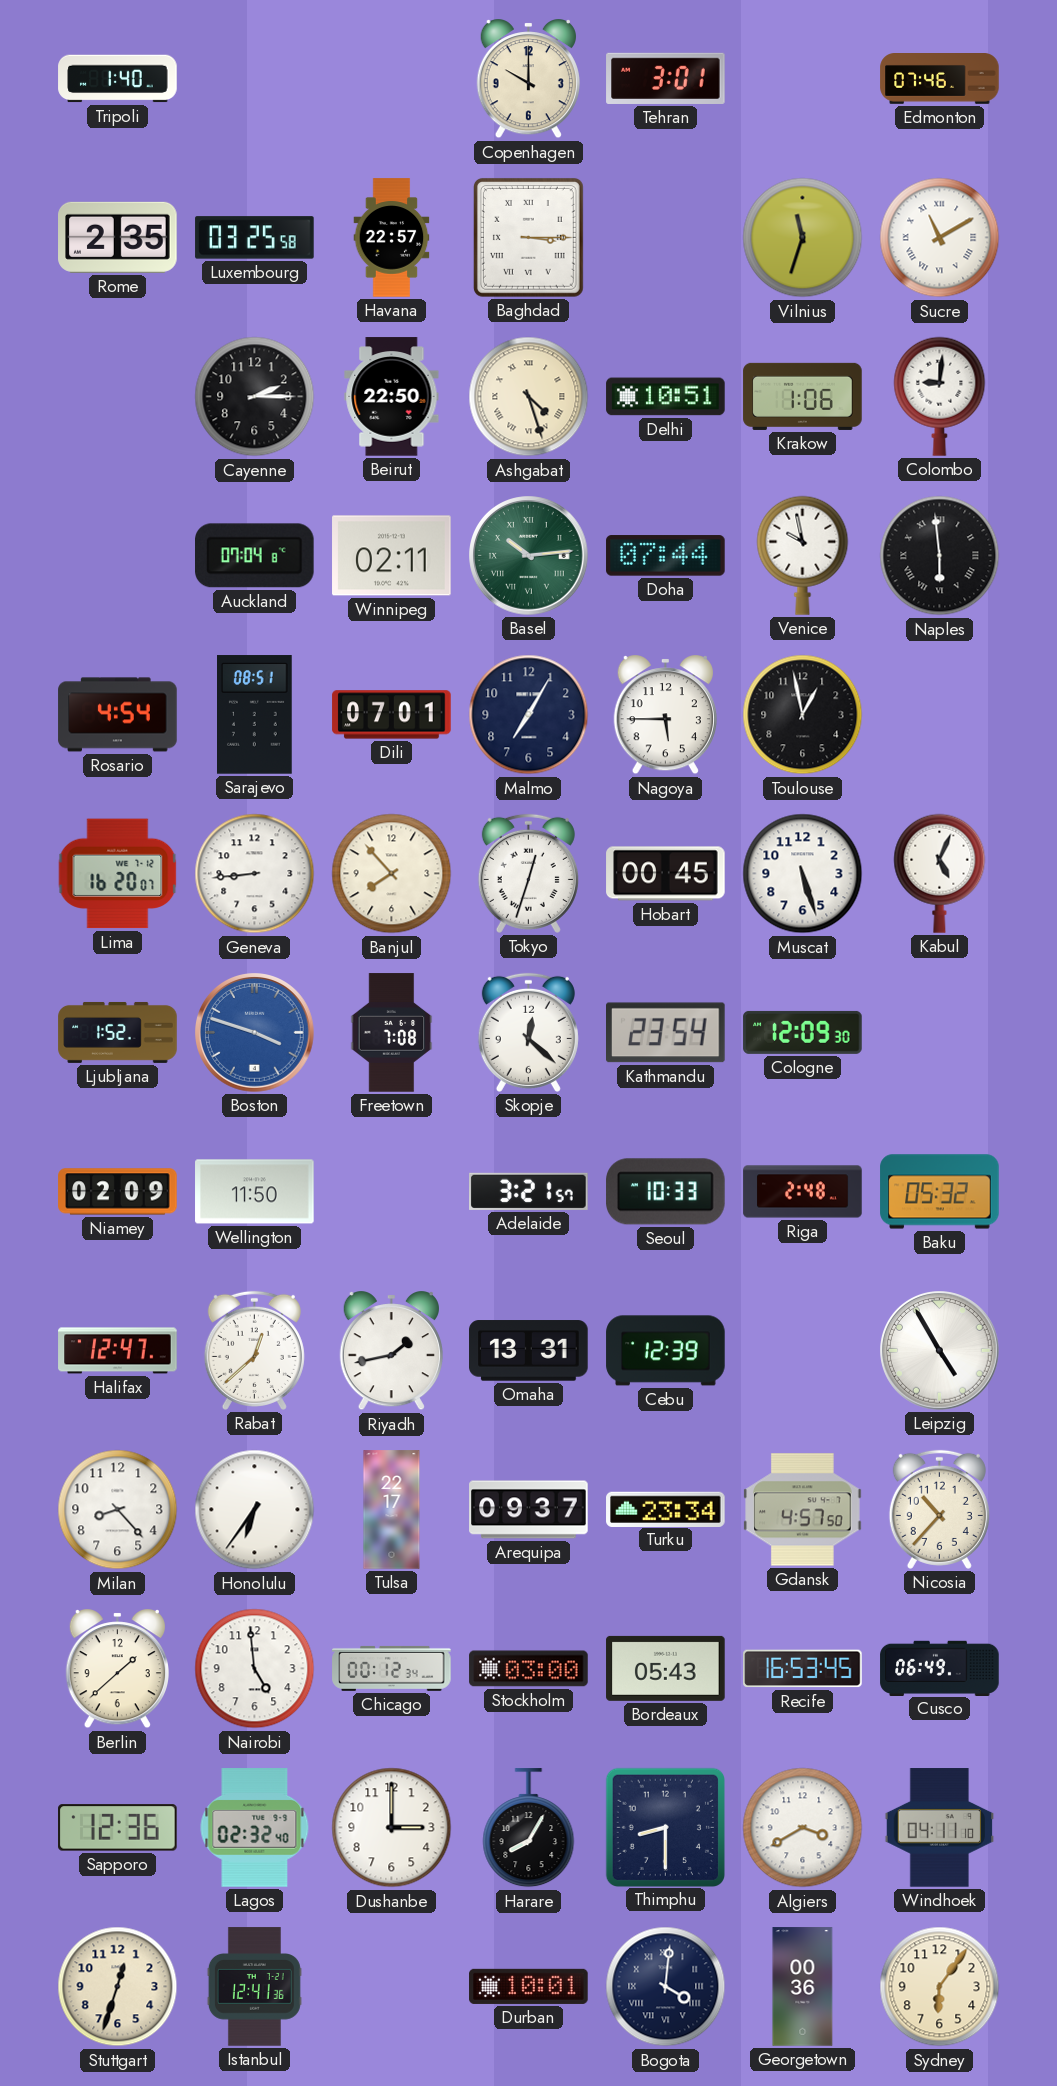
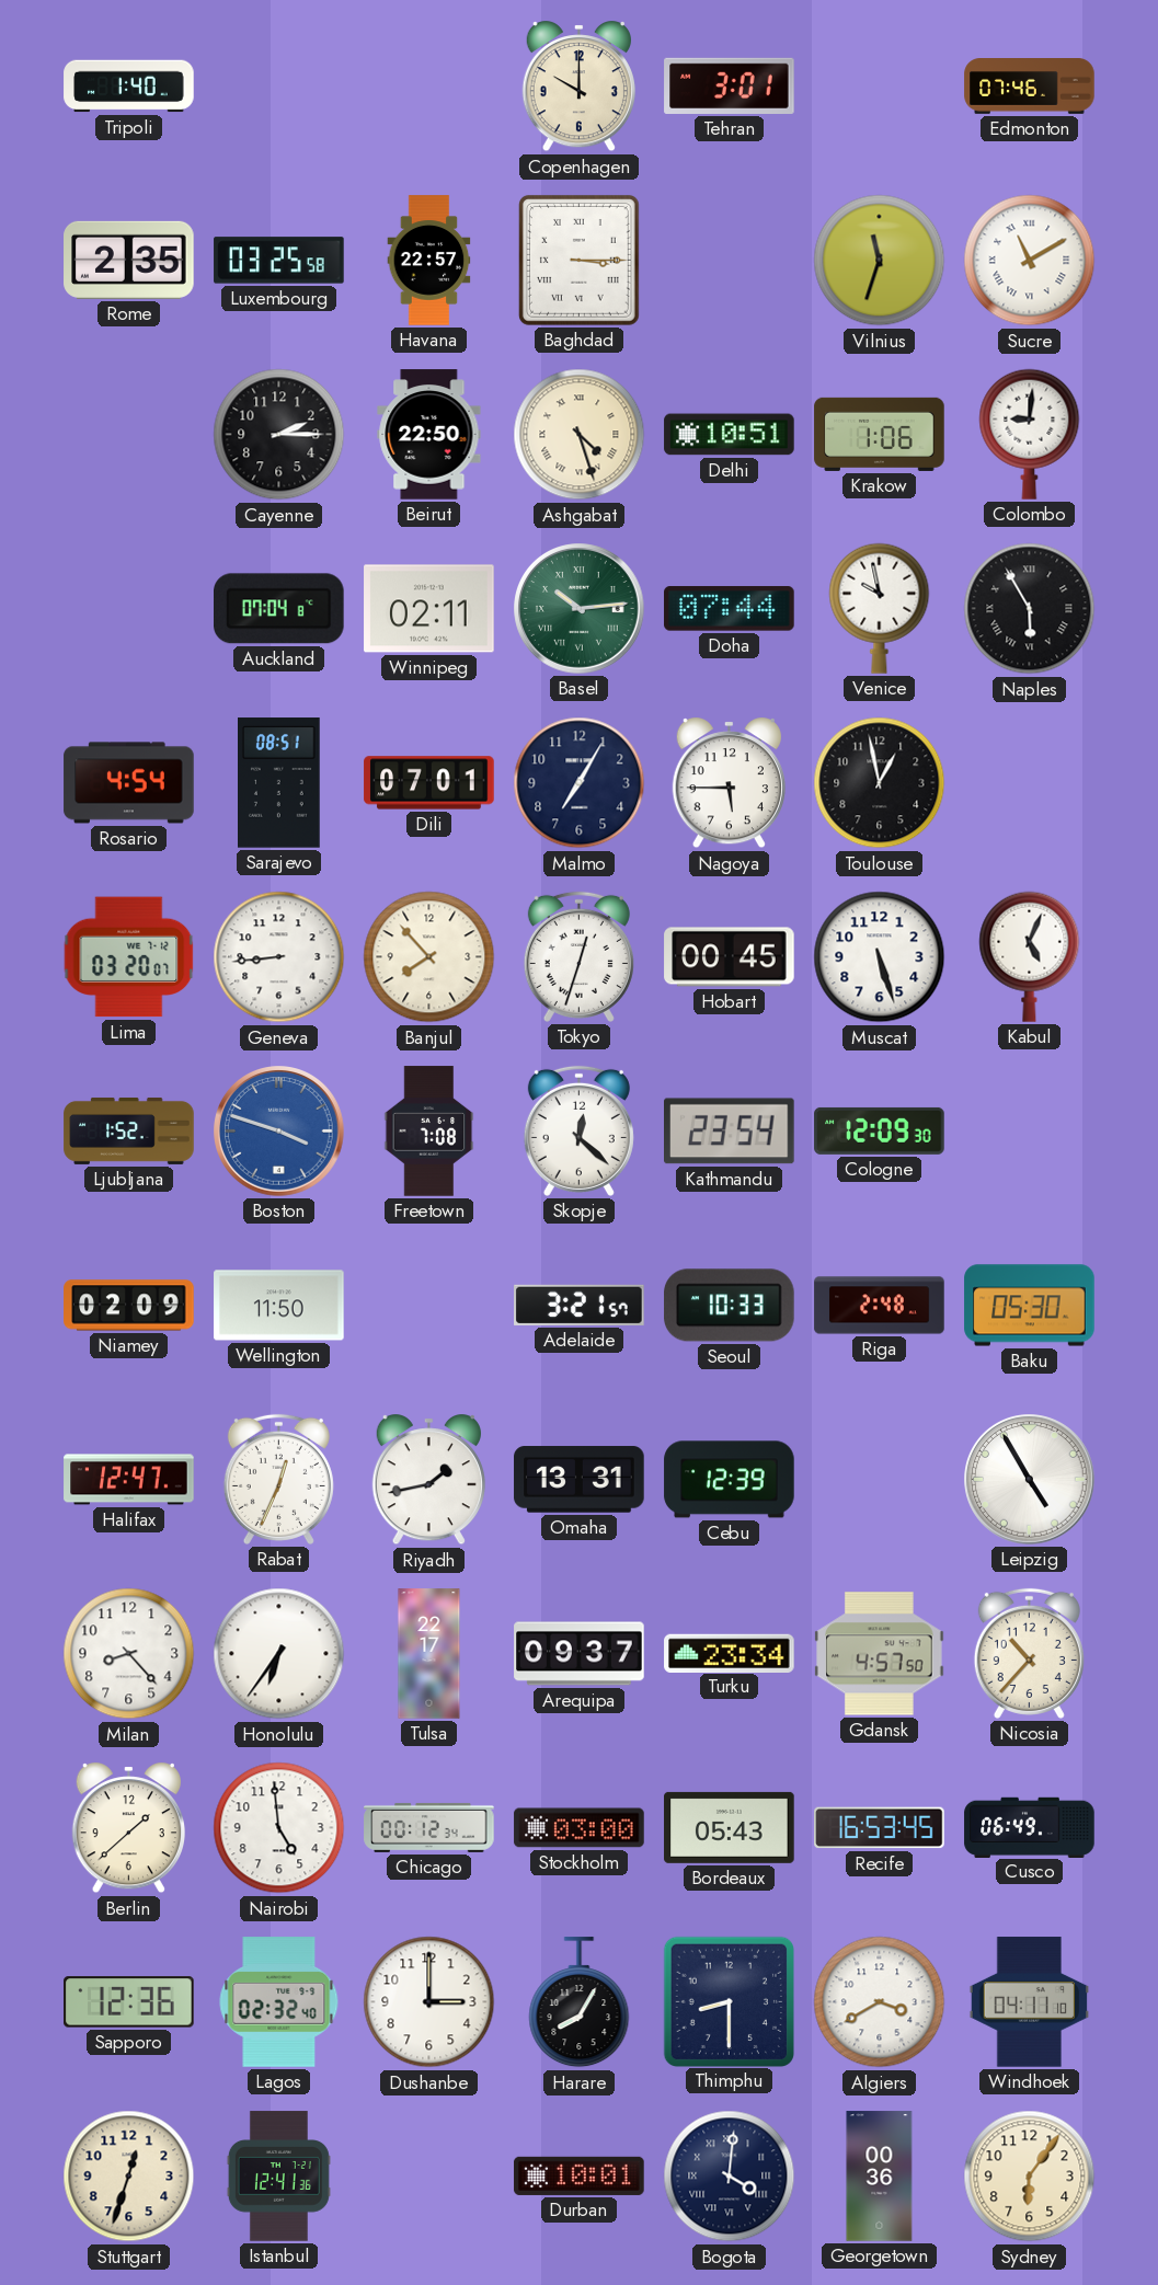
Naples: 5:59 -> 5:55 (1030, 609)
Lima: 16:20 -> 03:20 (129, 957)
Baku: 05:32 -> 05:30 (1030, 1306)
Rabat: 12:38 -> 12:34 (278, 1479)
